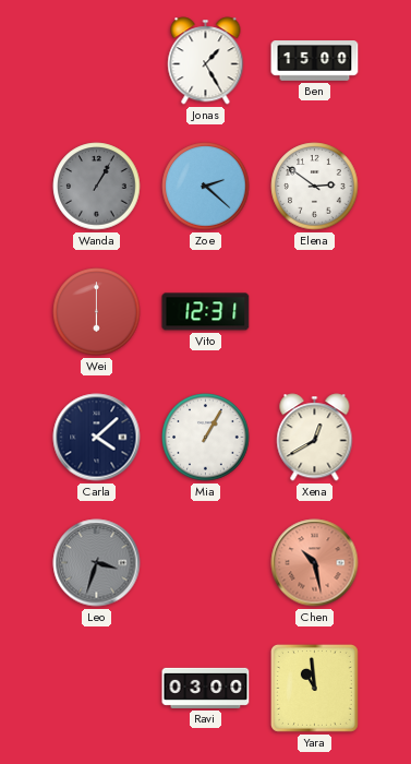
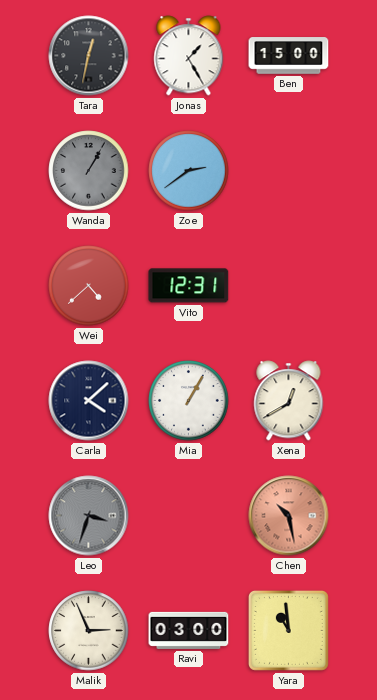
Tara: none -> 12:32 (89, 56)
Zoe: 2:22 -> 2:39 (189, 171)
Elena: 2:51 -> none (315, 187)
Wei: 6:00 -> 4:38 (89, 286)
Malik: none -> 2:56 (89, 631)
